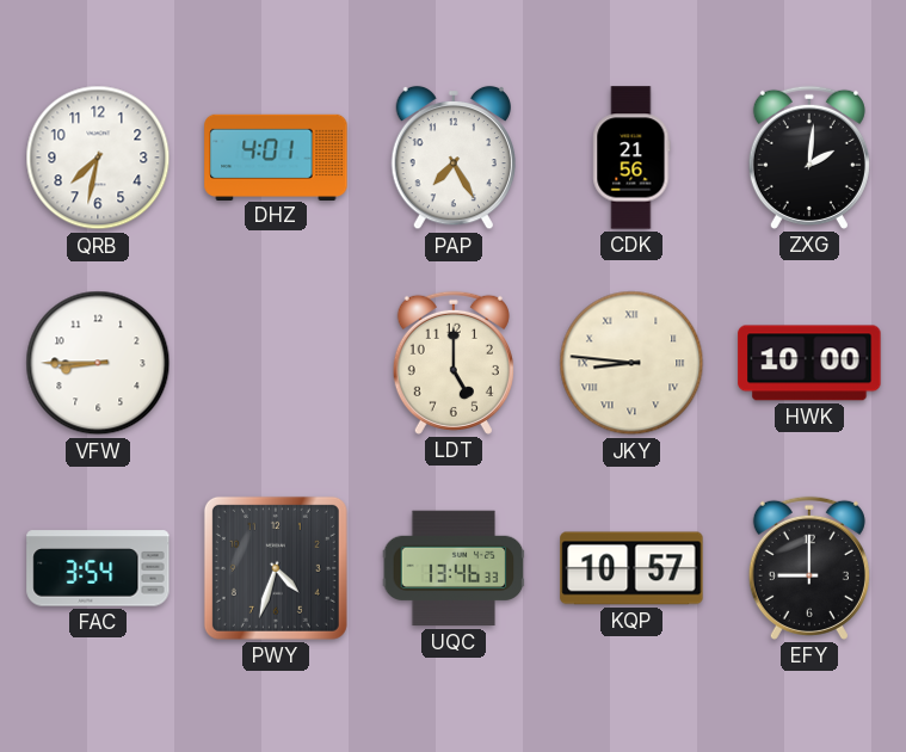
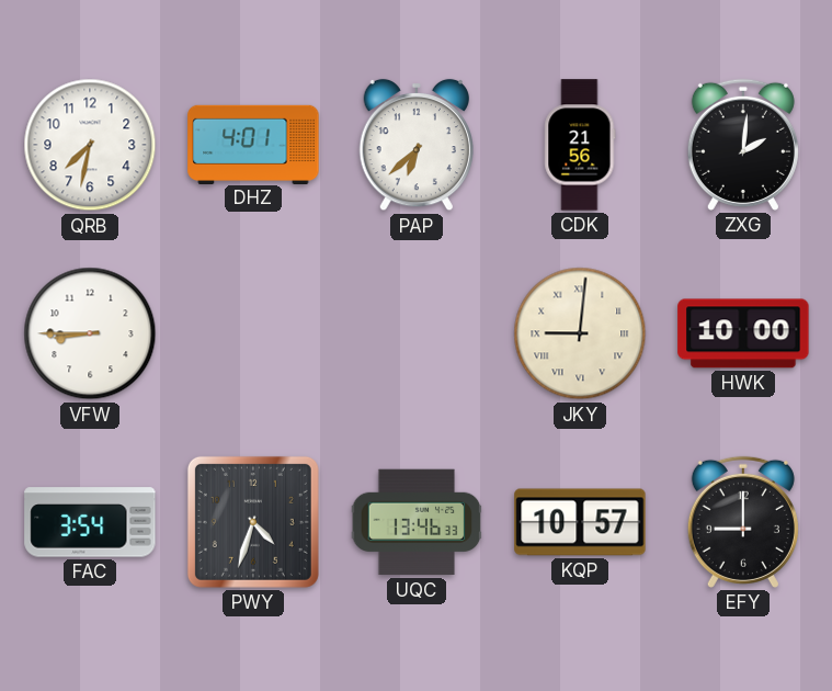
PAP: 7:25 -> 6:38 (415, 145)
LDT: 5:00 -> none (454, 363)
JKY: 8:46 -> 9:01 (580, 333)
